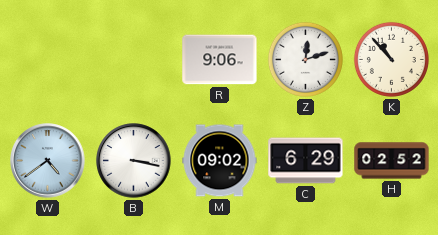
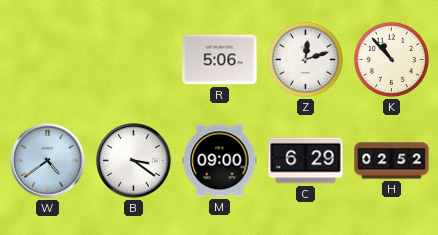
R: 9:06 -> 5:06 (220, 60)
B: 3:17 -> 3:21 (134, 161)
M: 09:02 -> 09:00 (220, 161)
